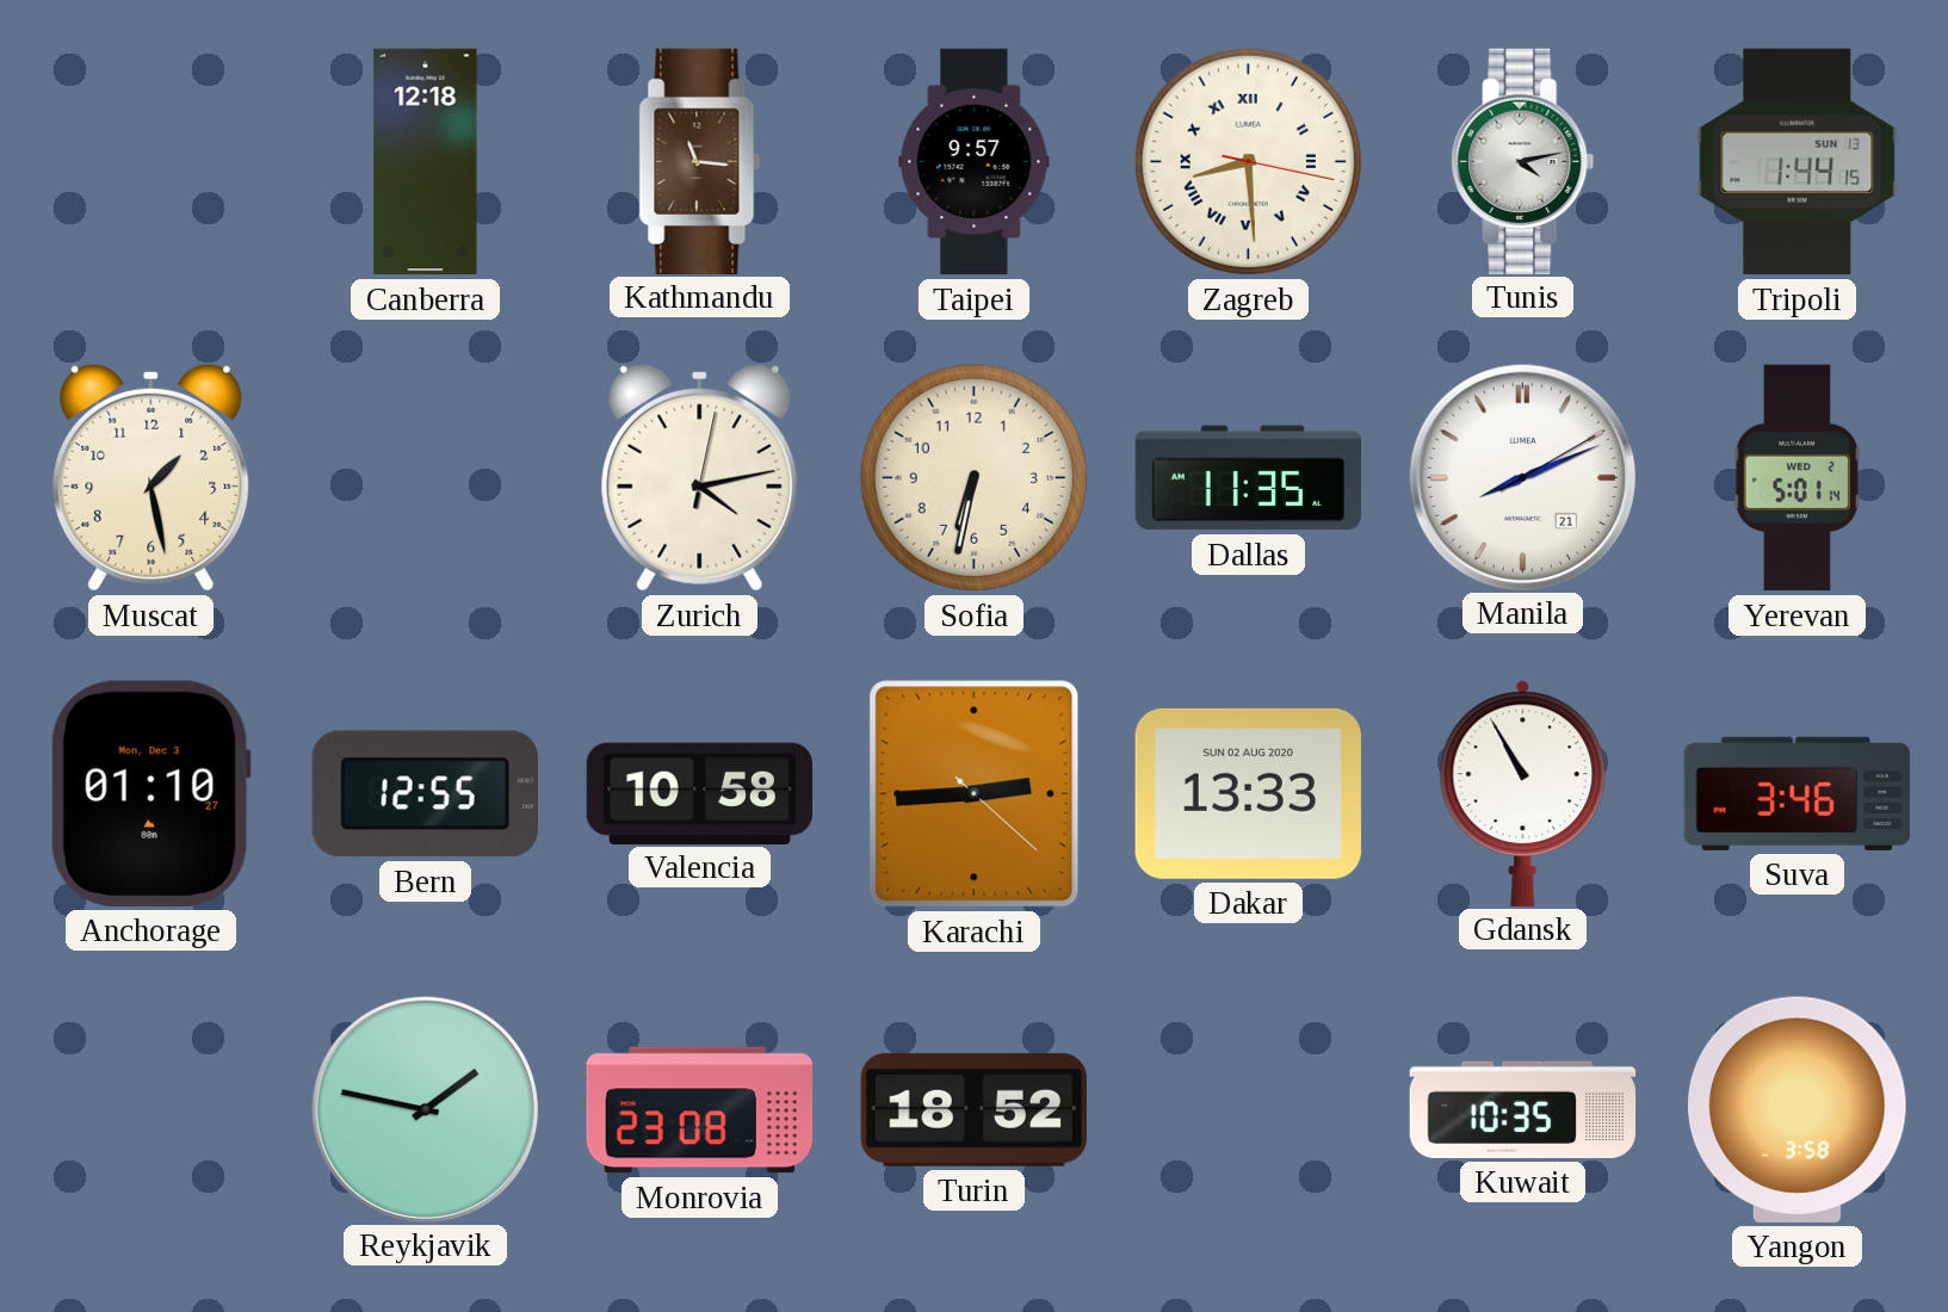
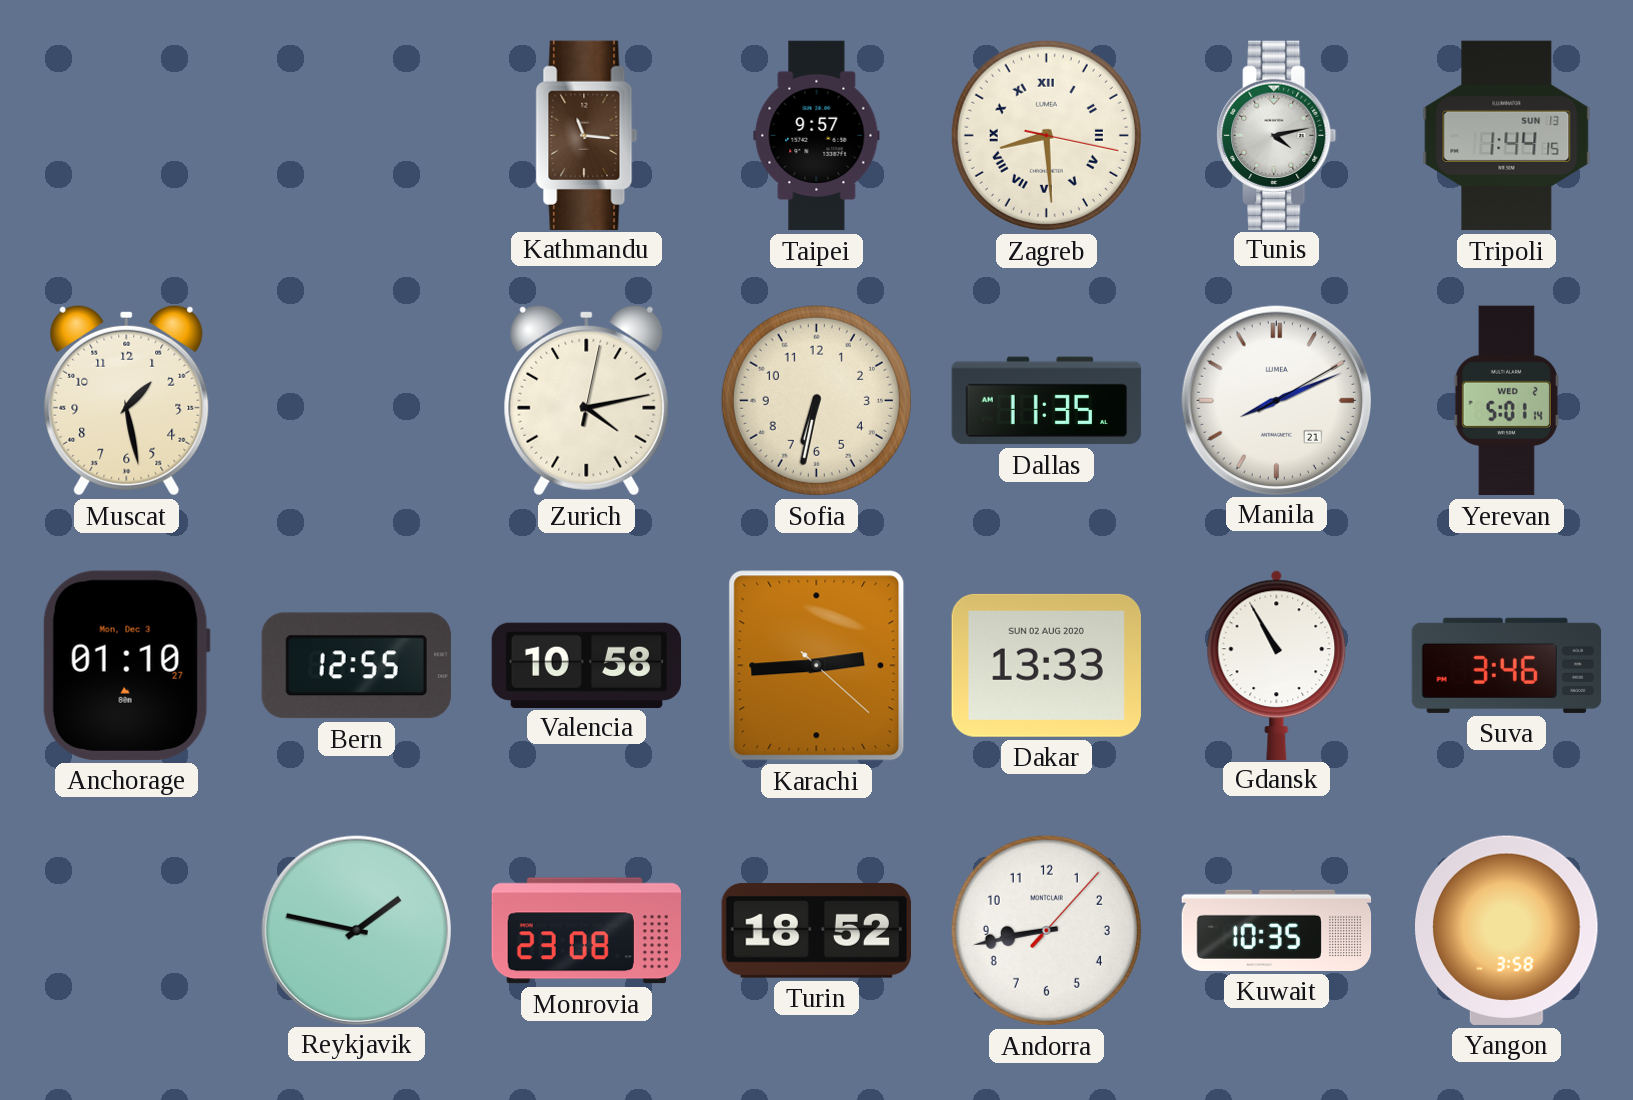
Canberra: 12:18 -> none (426, 162)
Andorra: none -> 8:43 (1046, 930)
